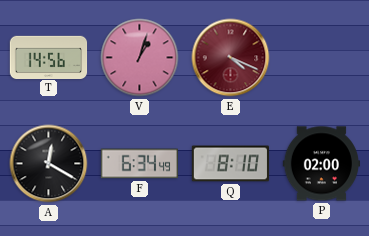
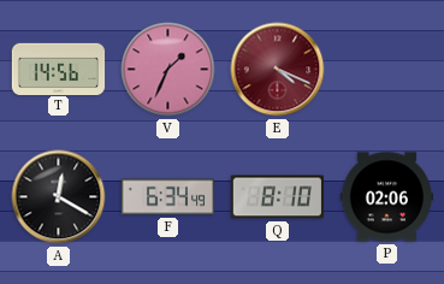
V: 1:03 -> 1:34 (168, 70)
P: 02:00 -> 02:06 (386, 197)
